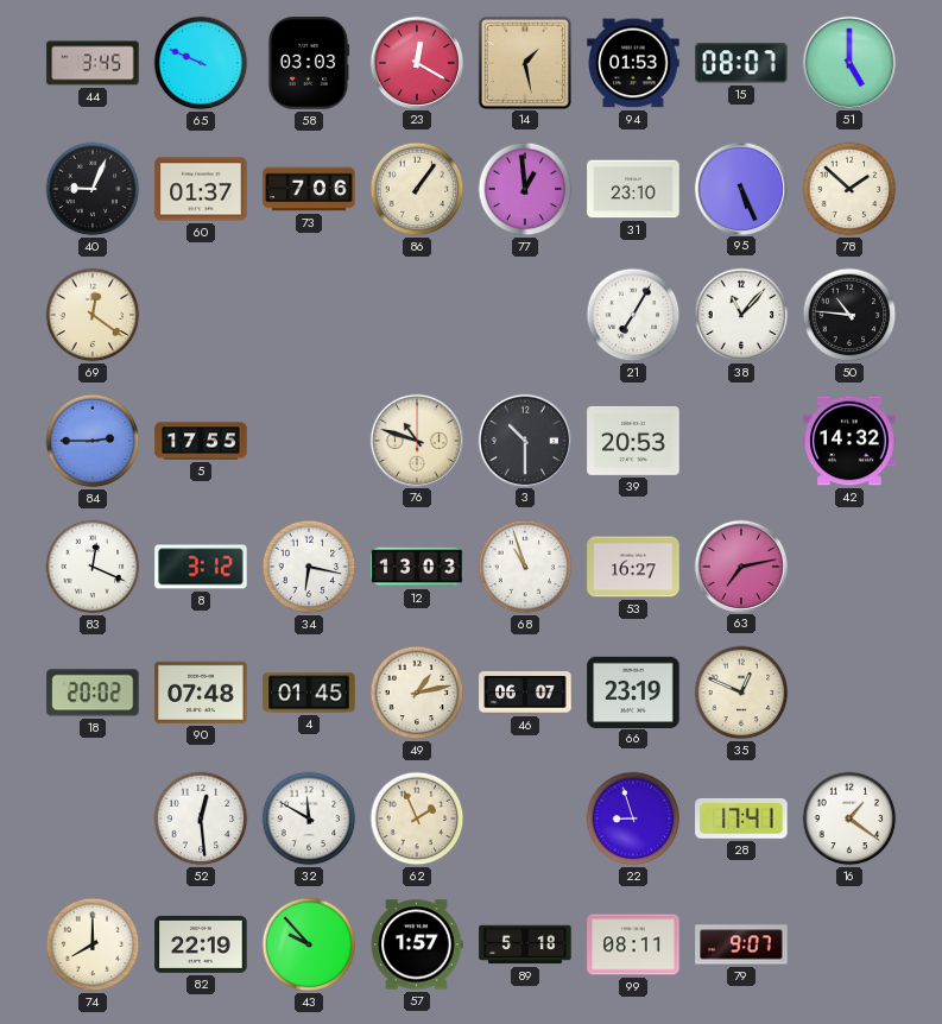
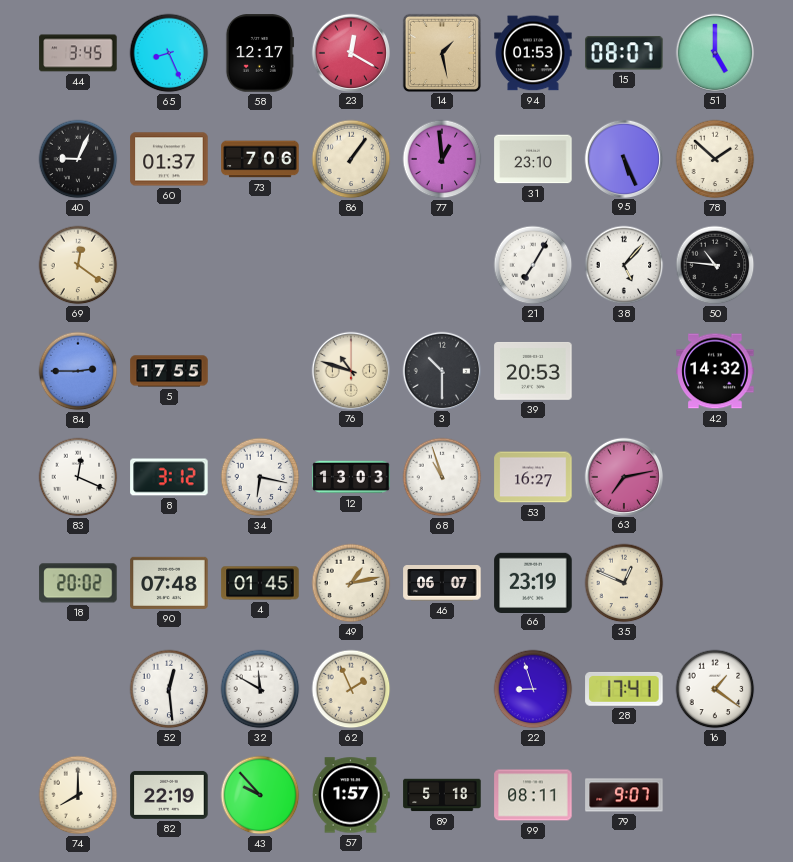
65: 9:49 -> 8:26 (169, 53)
58: 03:03 -> 12:17 (260, 53)
38: 11:07 -> 5:07 (624, 265)
